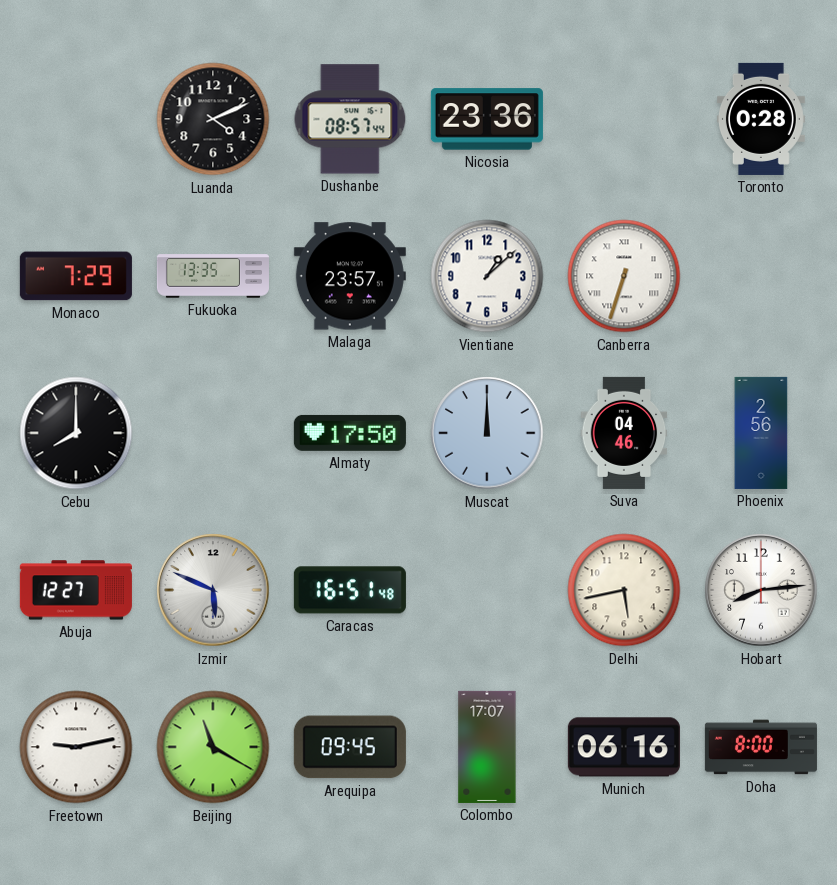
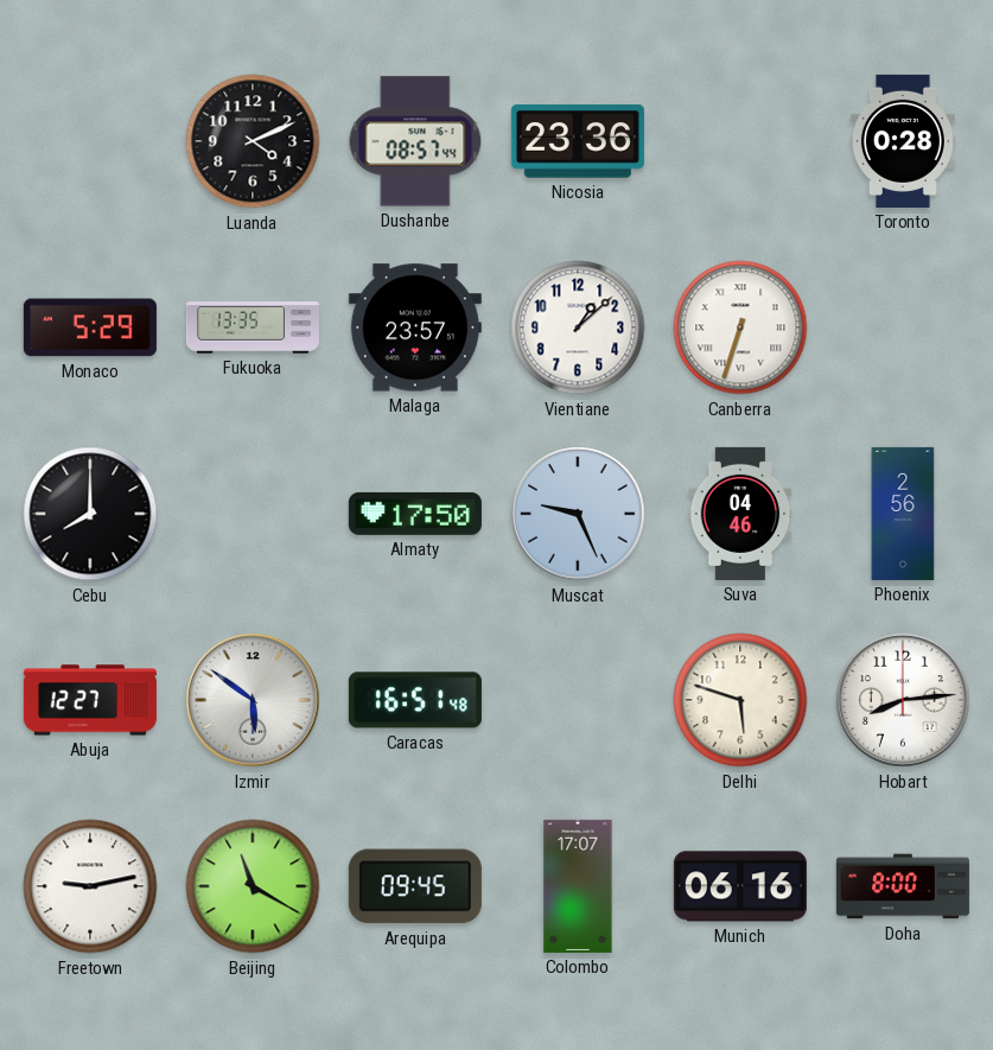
Monaco: 7:29 -> 5:29 (90, 327)
Muscat: 12:00 -> 9:26 (578, 514)
Izmir: 5:49 -> 5:51 (253, 700)
Delhi: 5:43 -> 5:48 (740, 700)
